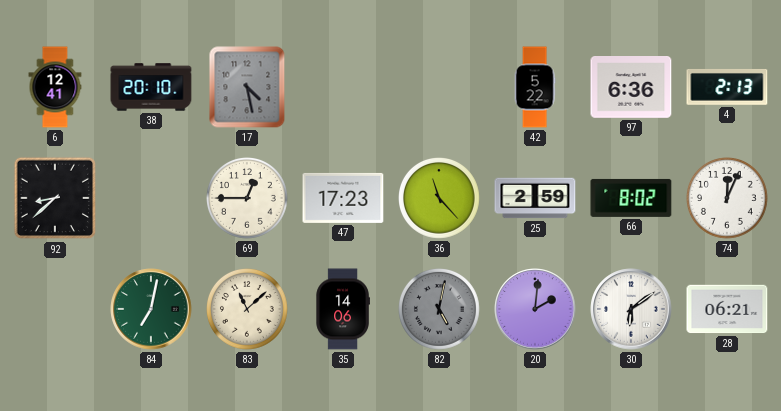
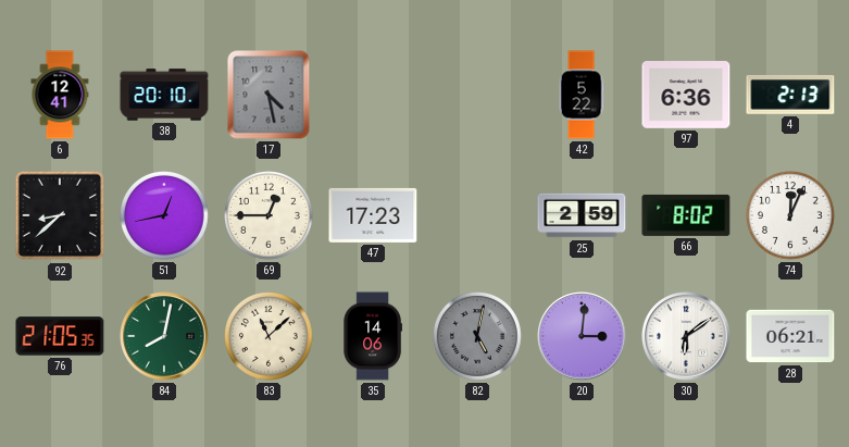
51: none -> 12:43 (165, 216)
36: 11:23 -> none (440, 199)
76: none -> 21:05 (60, 336)
84: 7:02 -> 8:02 (164, 336)
20: 2:01 -> 3:01 (582, 336)
